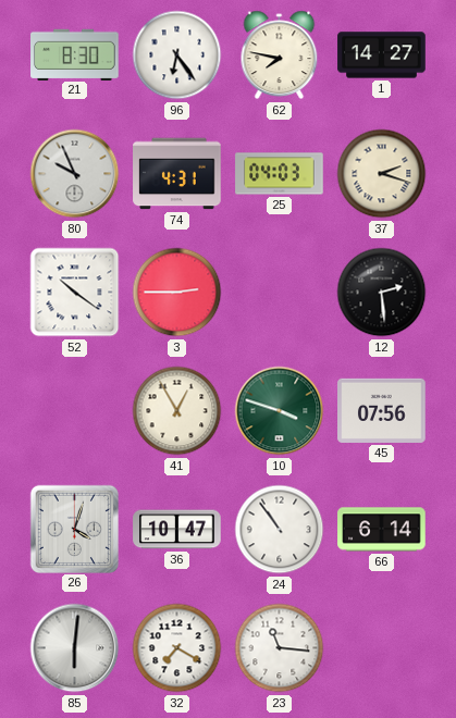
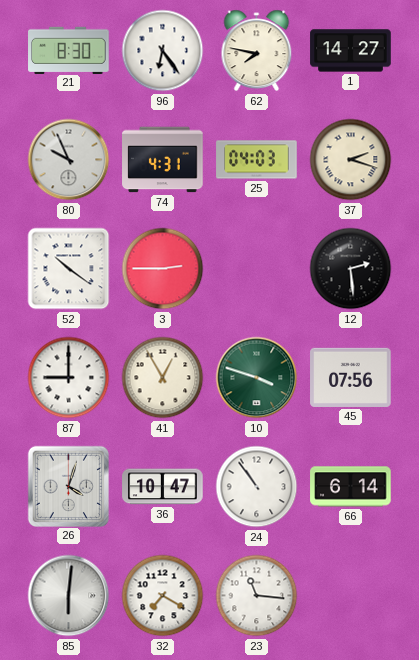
87: none -> 9:00 (69, 378)
